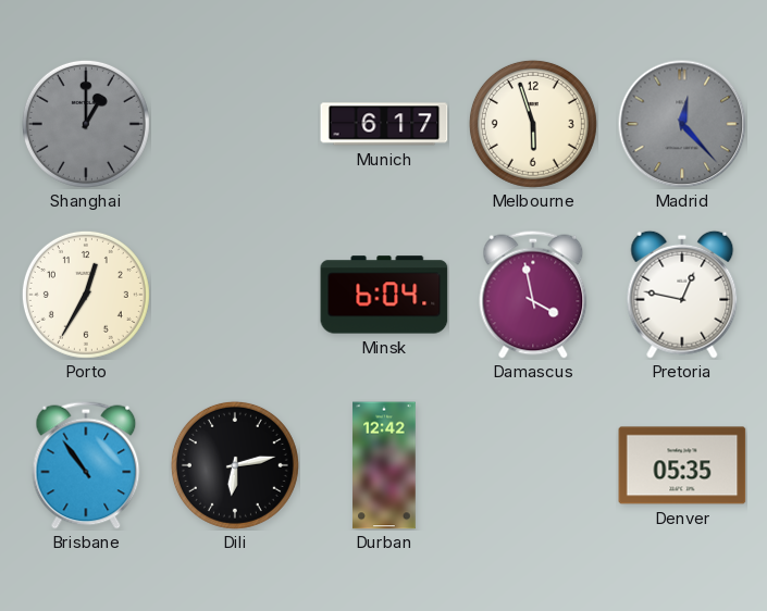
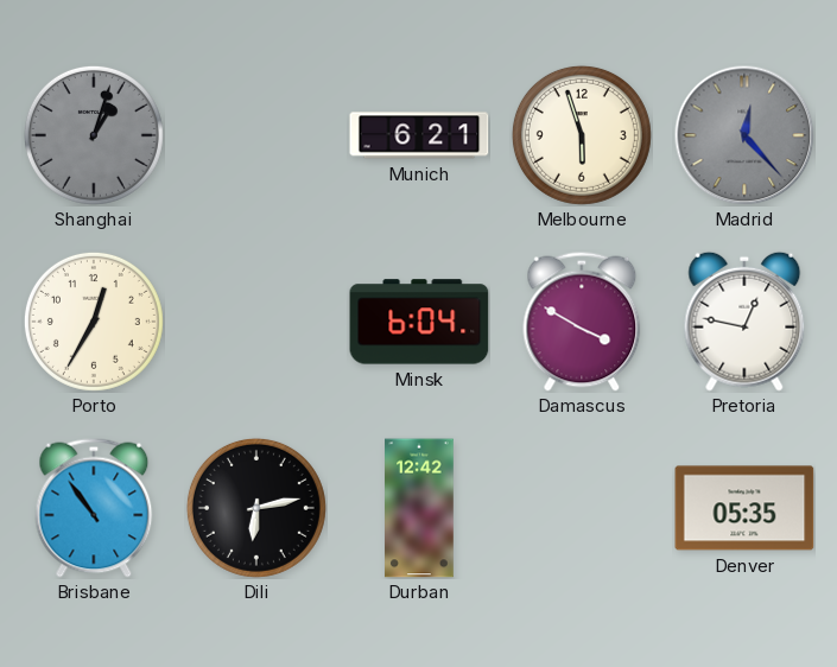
Shanghai: 1:00 -> 1:03 (94, 135)
Munich: 6:17 -> 6:21 (419, 135)
Damascus: 3:58 -> 3:50 (582, 322)
